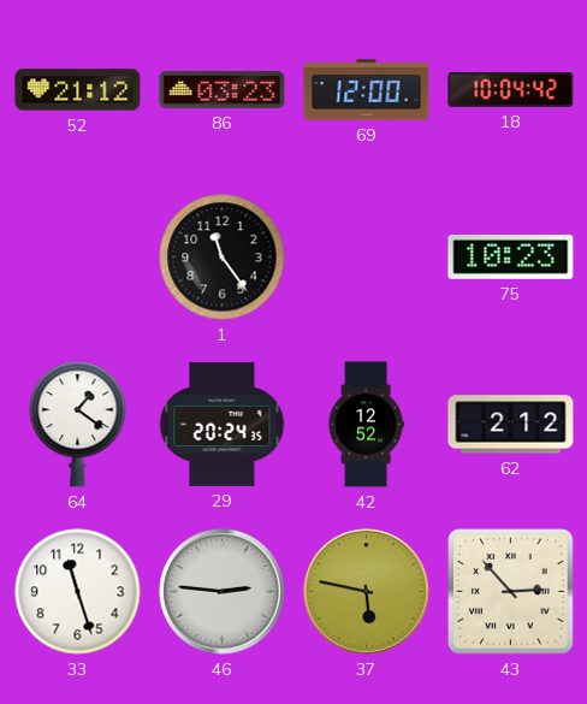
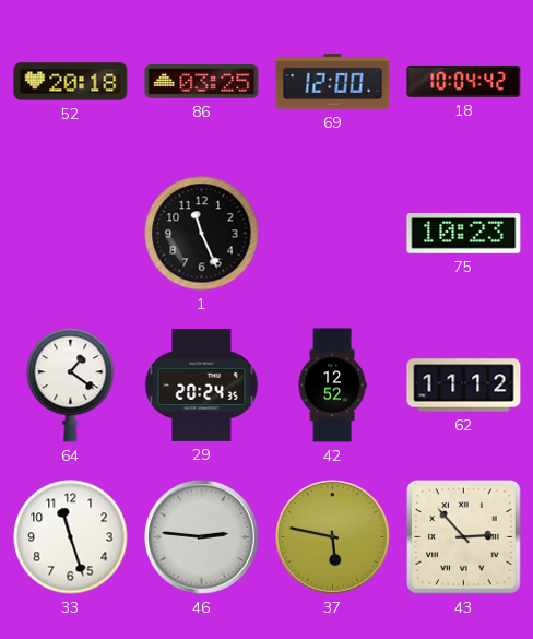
52: 21:12 -> 20:18 (71, 82)
86: 03:23 -> 03:25 (202, 82)
1: 11:24 -> 11:26 (202, 234)
62: 2:12 -> 11:12 (464, 386)
